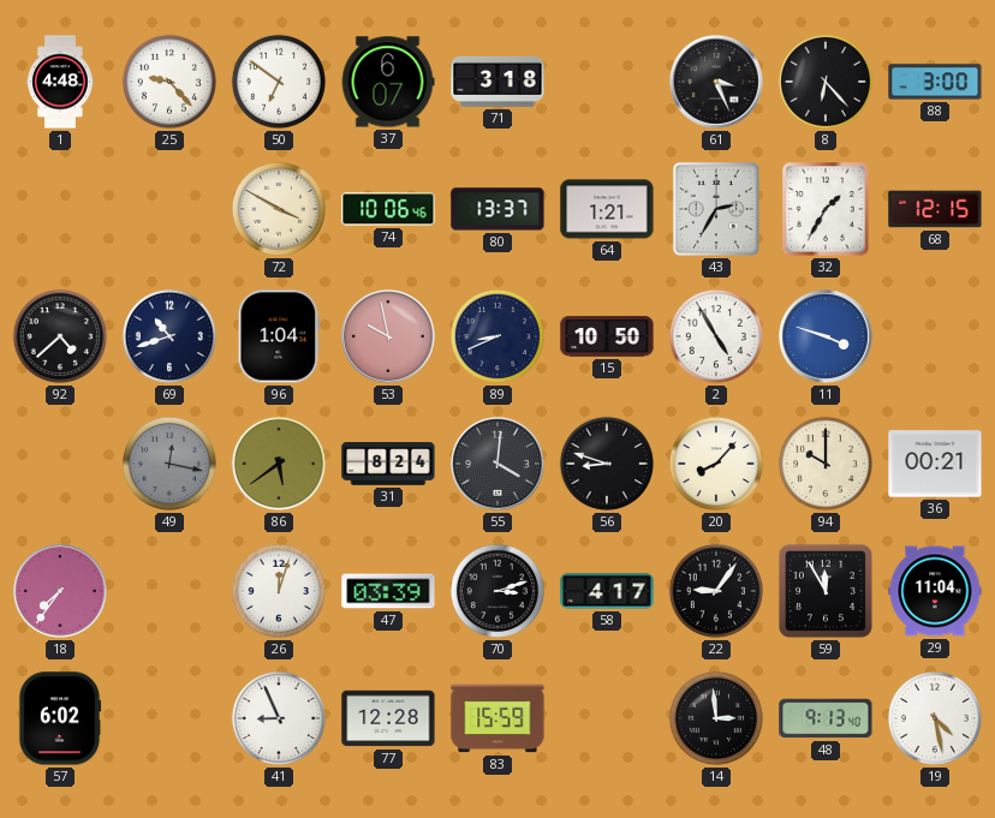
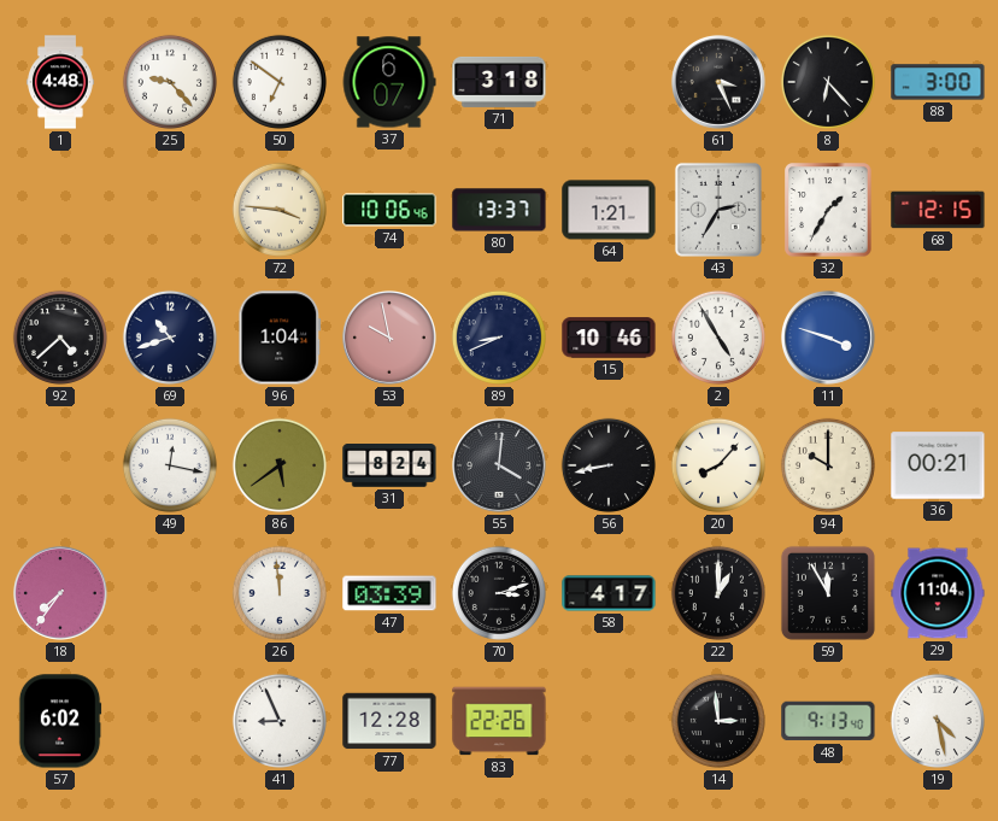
72: 3:50 -> 3:46 (280, 210)
15: 10:50 -> 10:46 (609, 338)
49 dial: grey -> white (170, 465)
56: 8:48 -> 8:43 (609, 465)
26: 12:03 -> 11:59 (280, 593)
22: 9:06 -> 1:00 (718, 593)
83: 15:59 -> 22:26 (499, 721)
